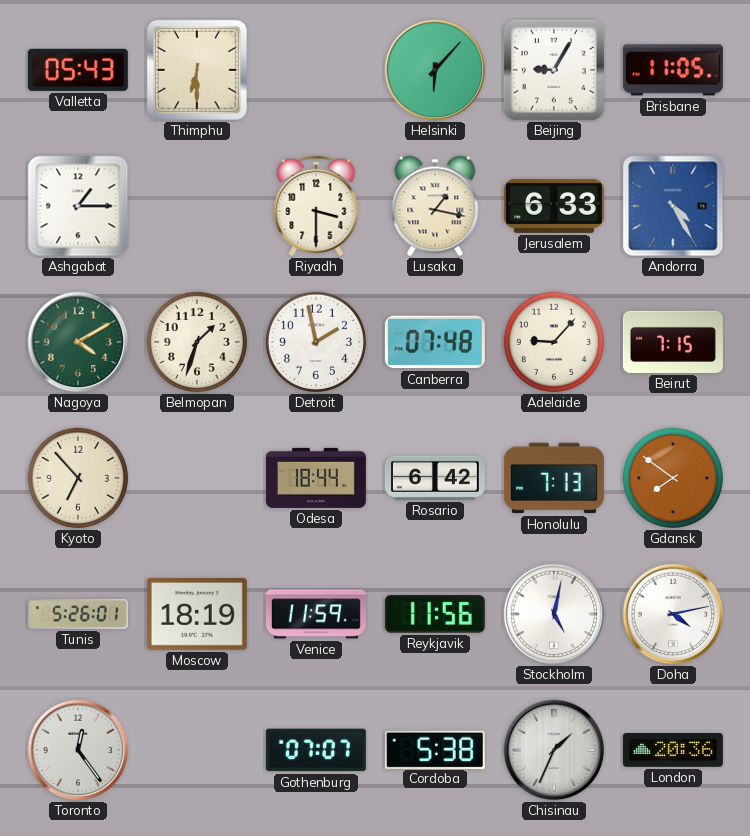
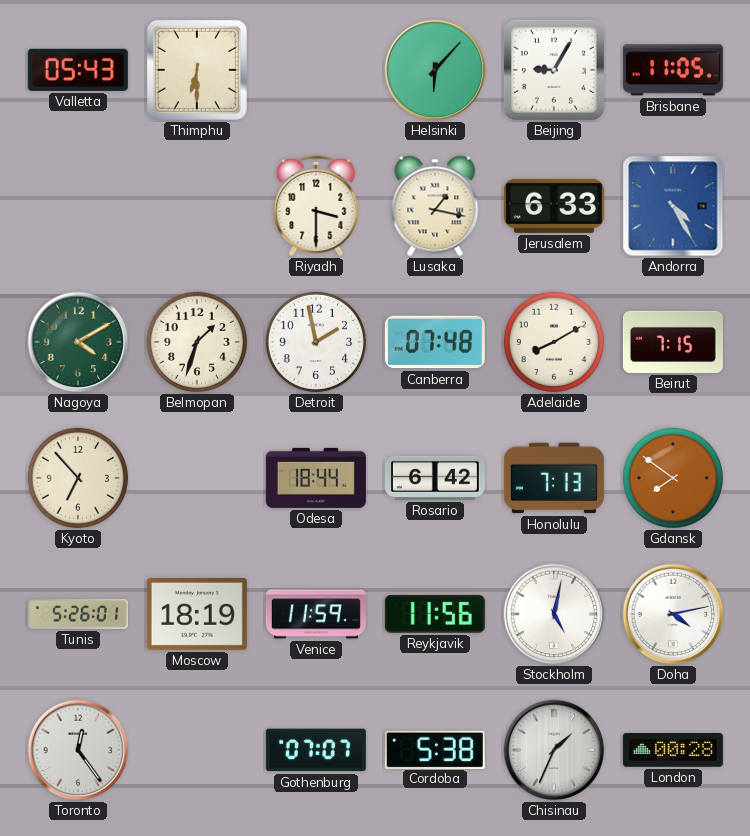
Ashgabat: 1:15 -> none (78, 206)
Adelaide: 9:07 -> 8:10 (554, 342)
London: 20:36 -> 00:28 (673, 750)
